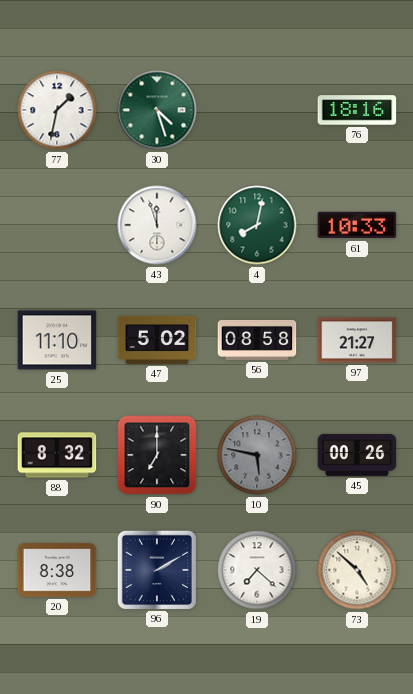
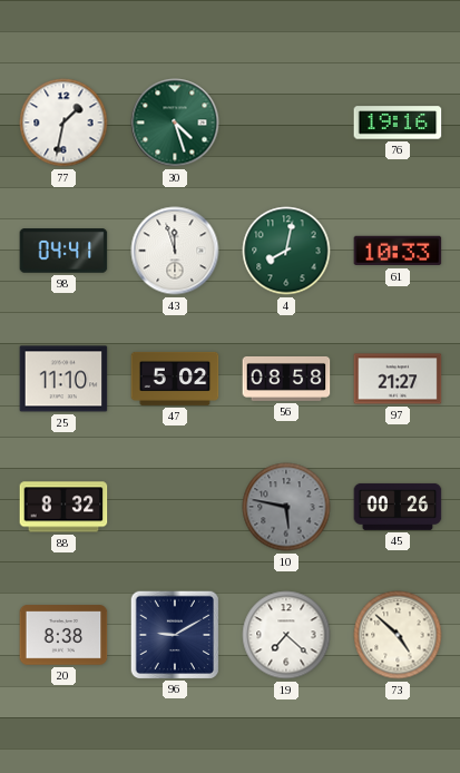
76: 18:16 -> 19:16 (398, 123)
98: none -> 04:41 (63, 251)
90: 7:00 -> none (157, 455)
96: 2:10 -> 9:10 (174, 634)
